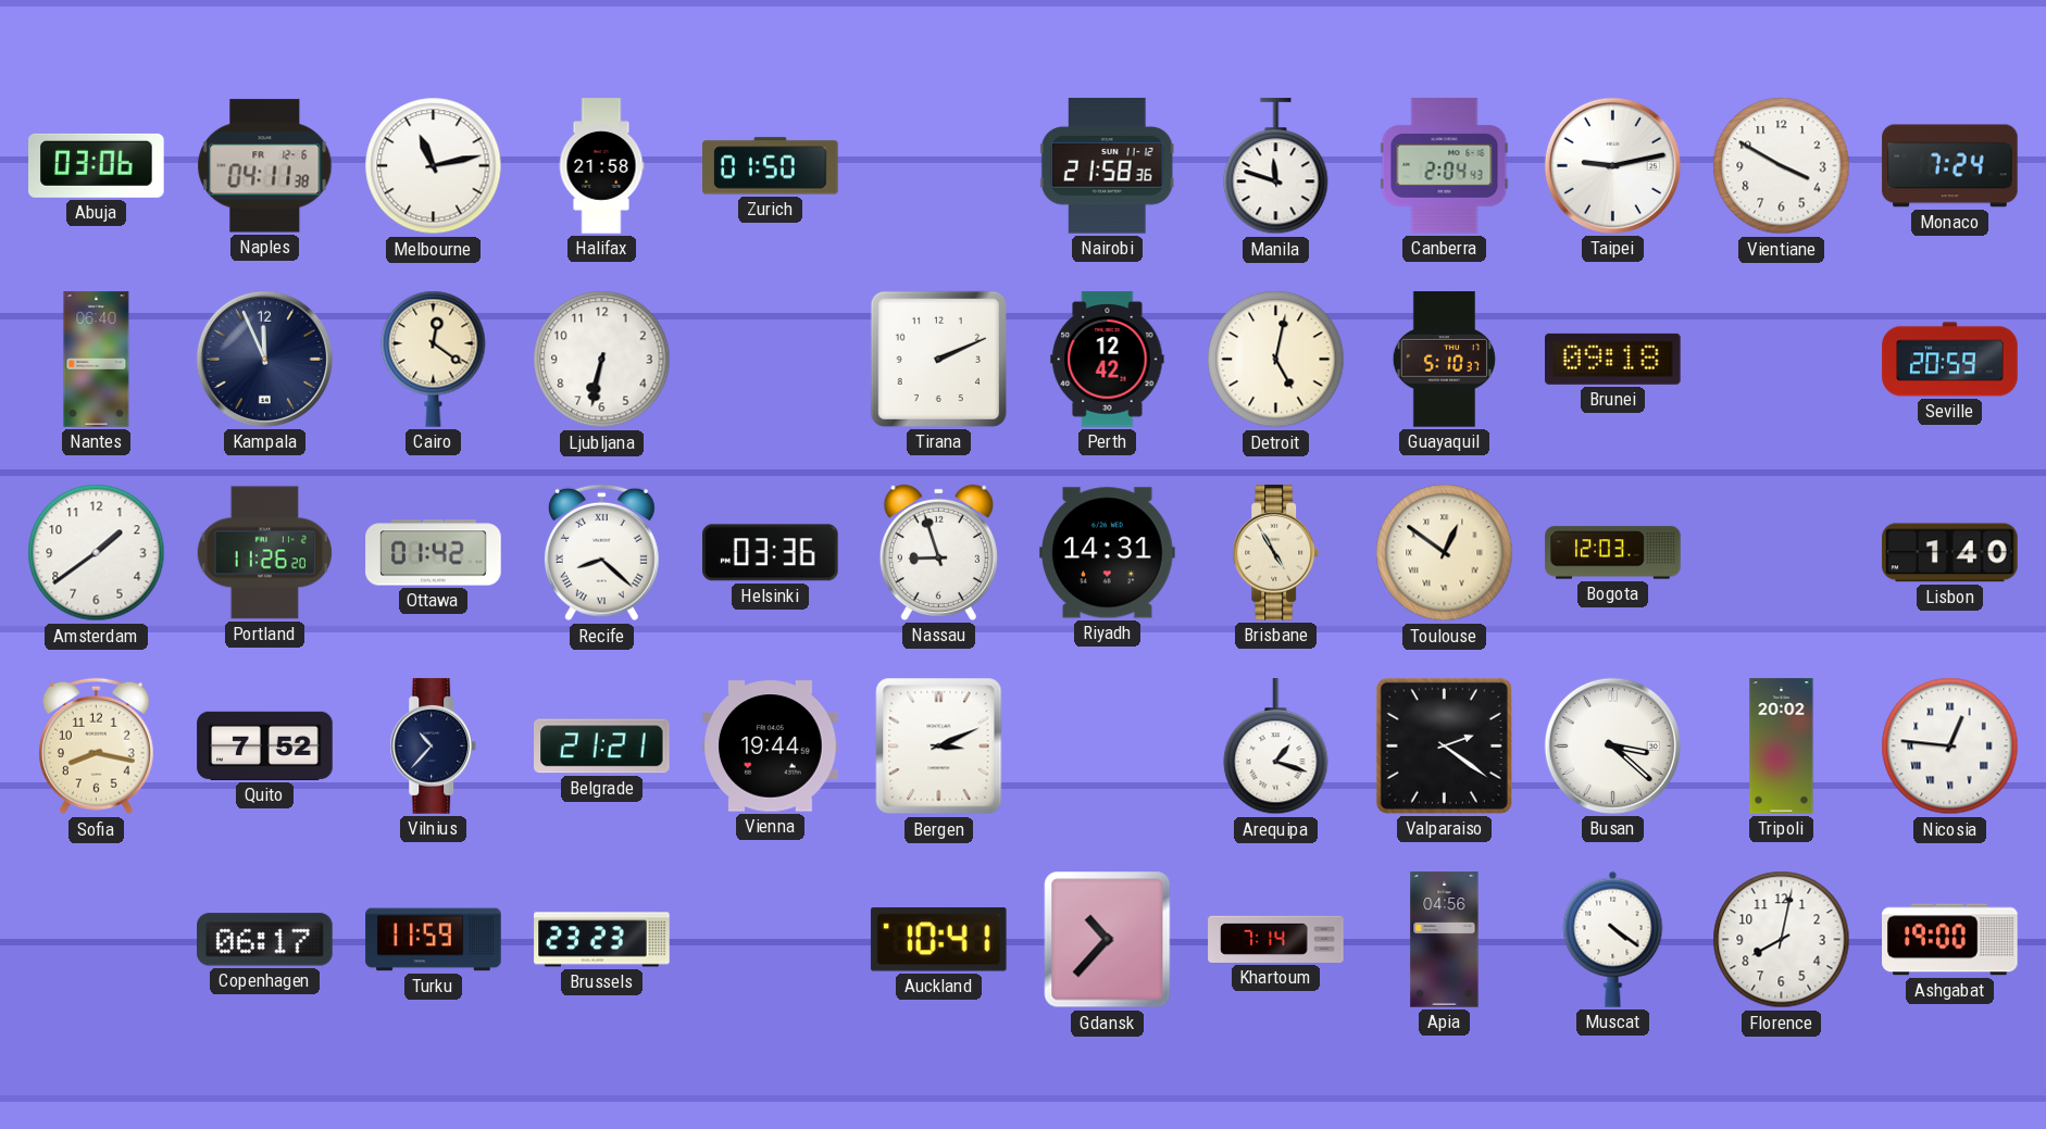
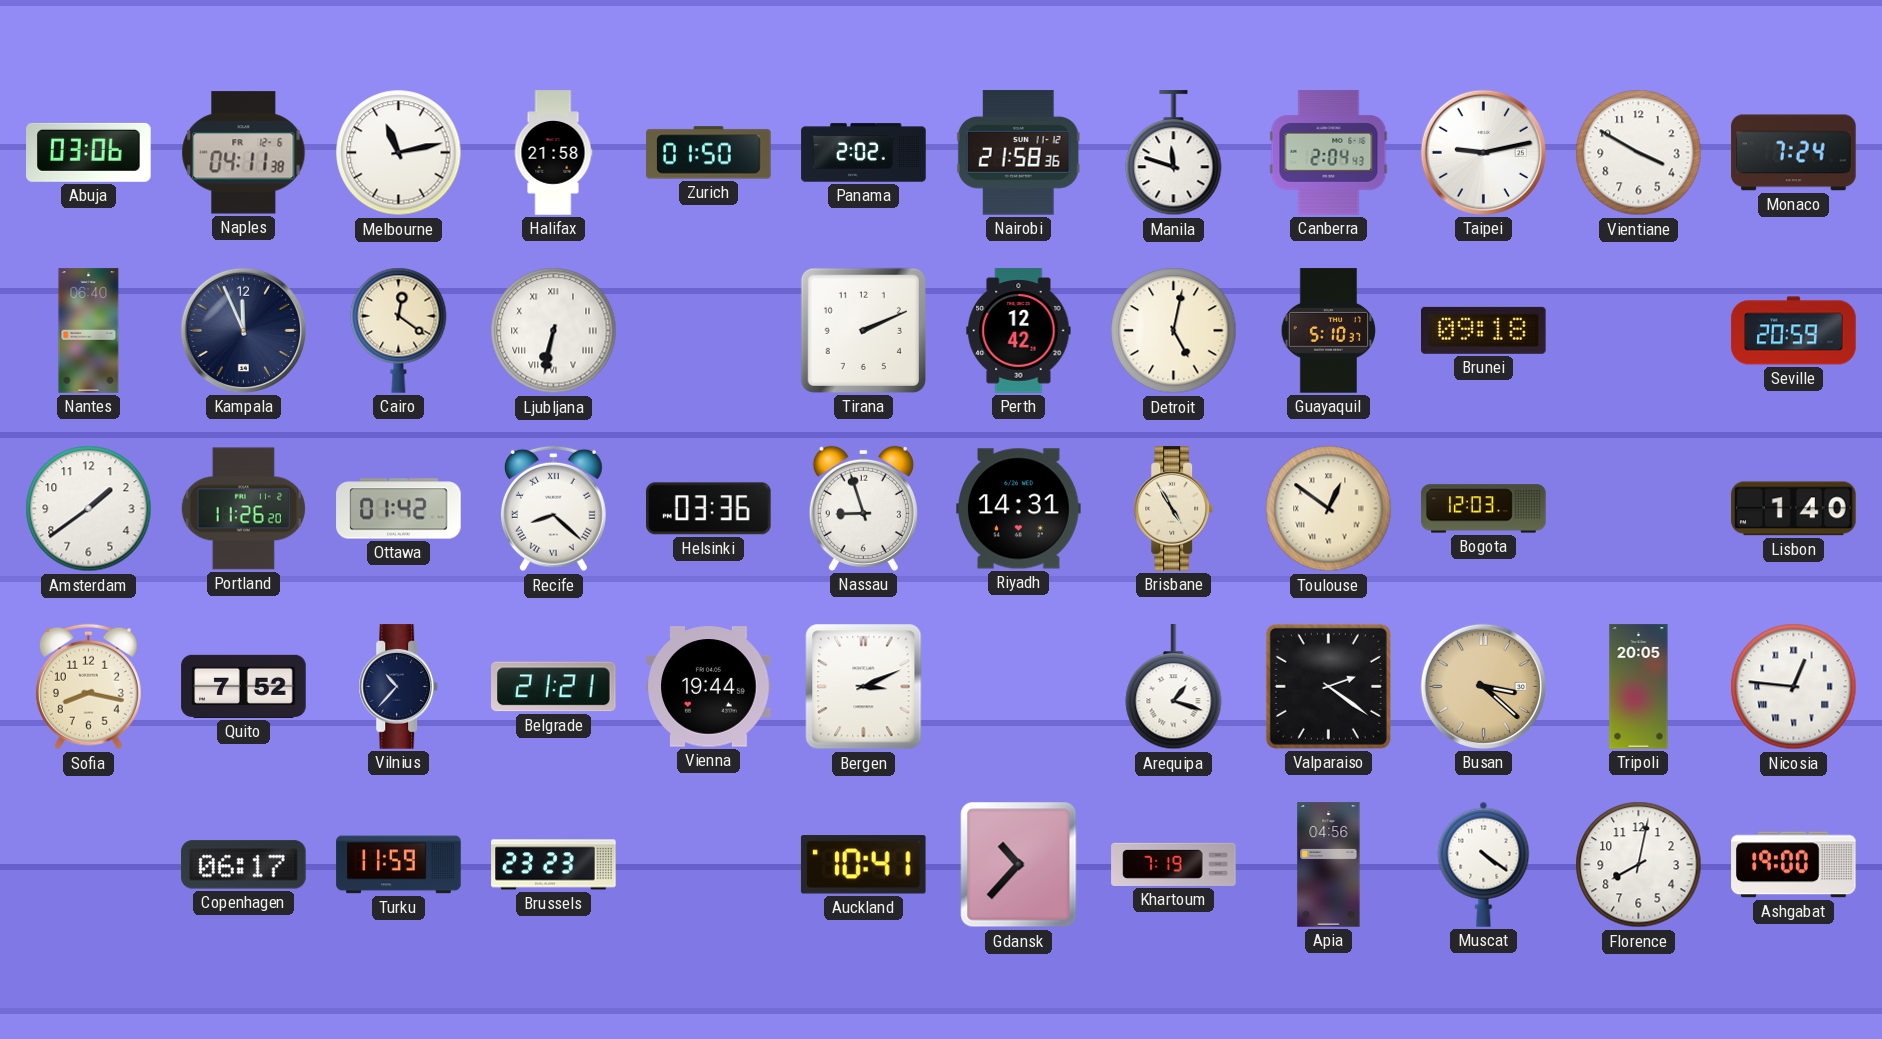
Panama: none -> 2:02 (864, 153)
Ljubljana numerals: Arabic -> Roman (554, 331)
Busan dial: white -> champagne (1483, 686)
Tripoli: 20:02 -> 20:05 (1639, 687)
Khartoum: 7:14 -> 7:19 (1174, 864)
